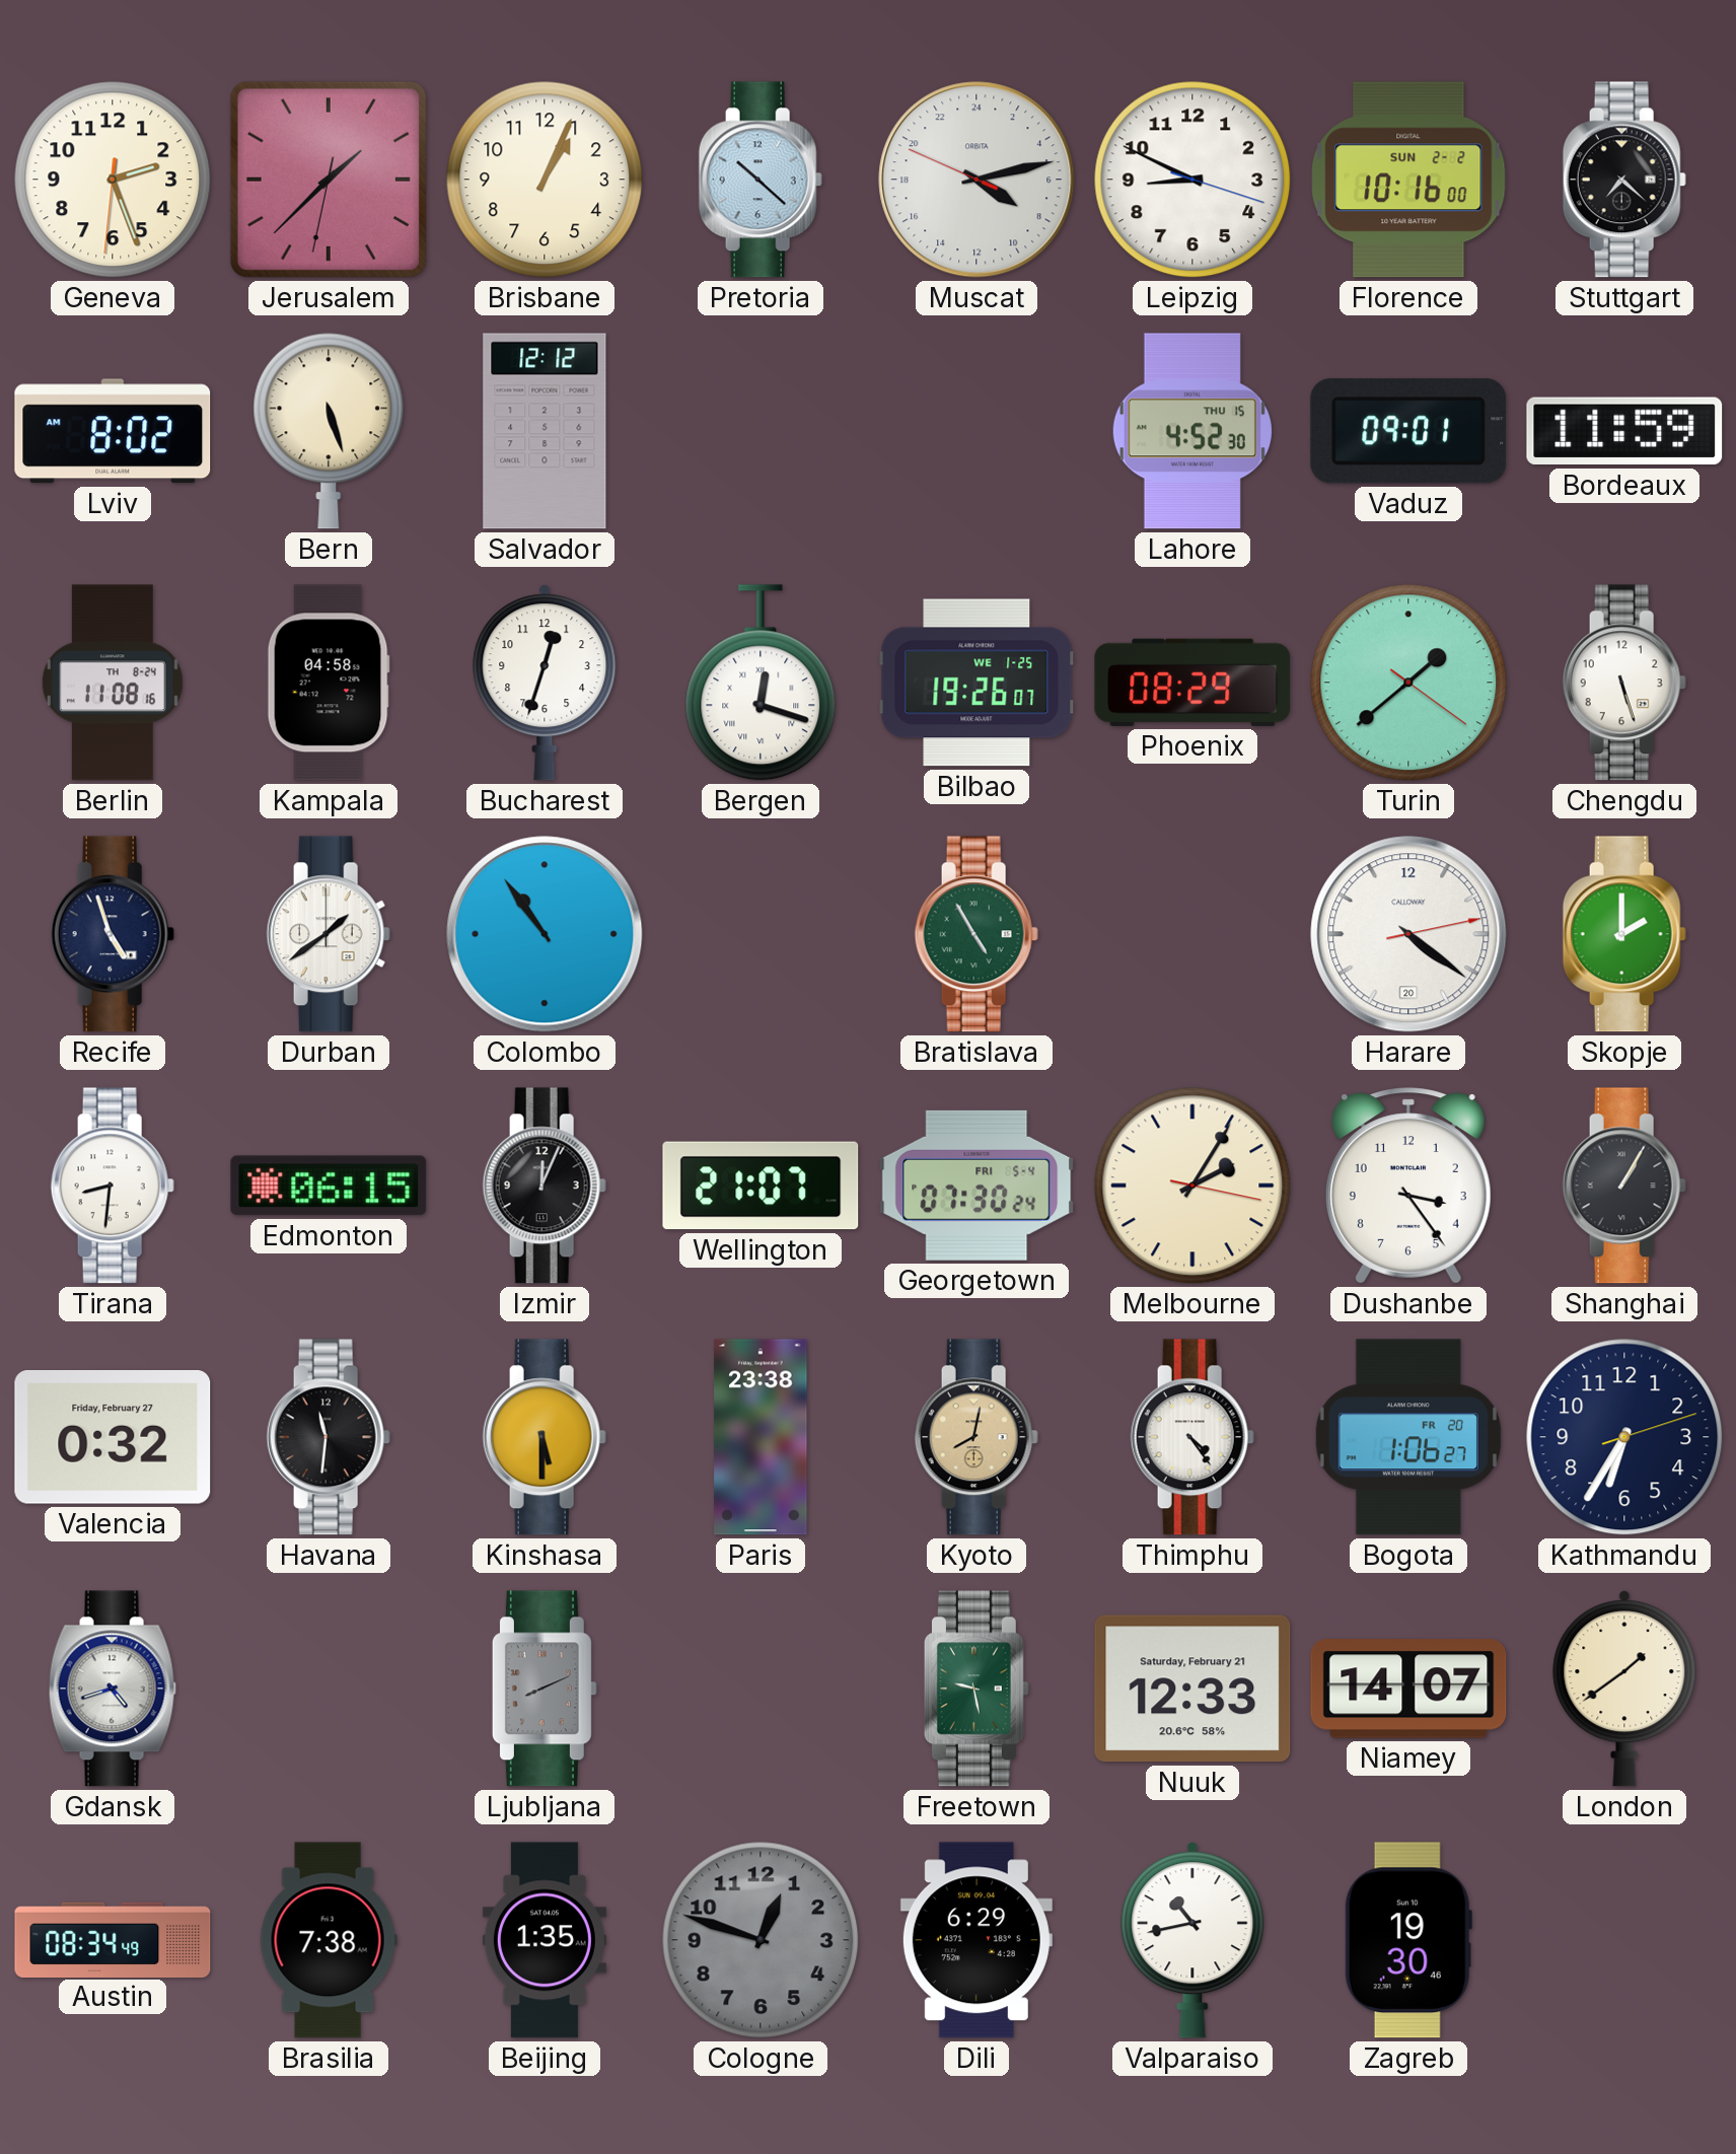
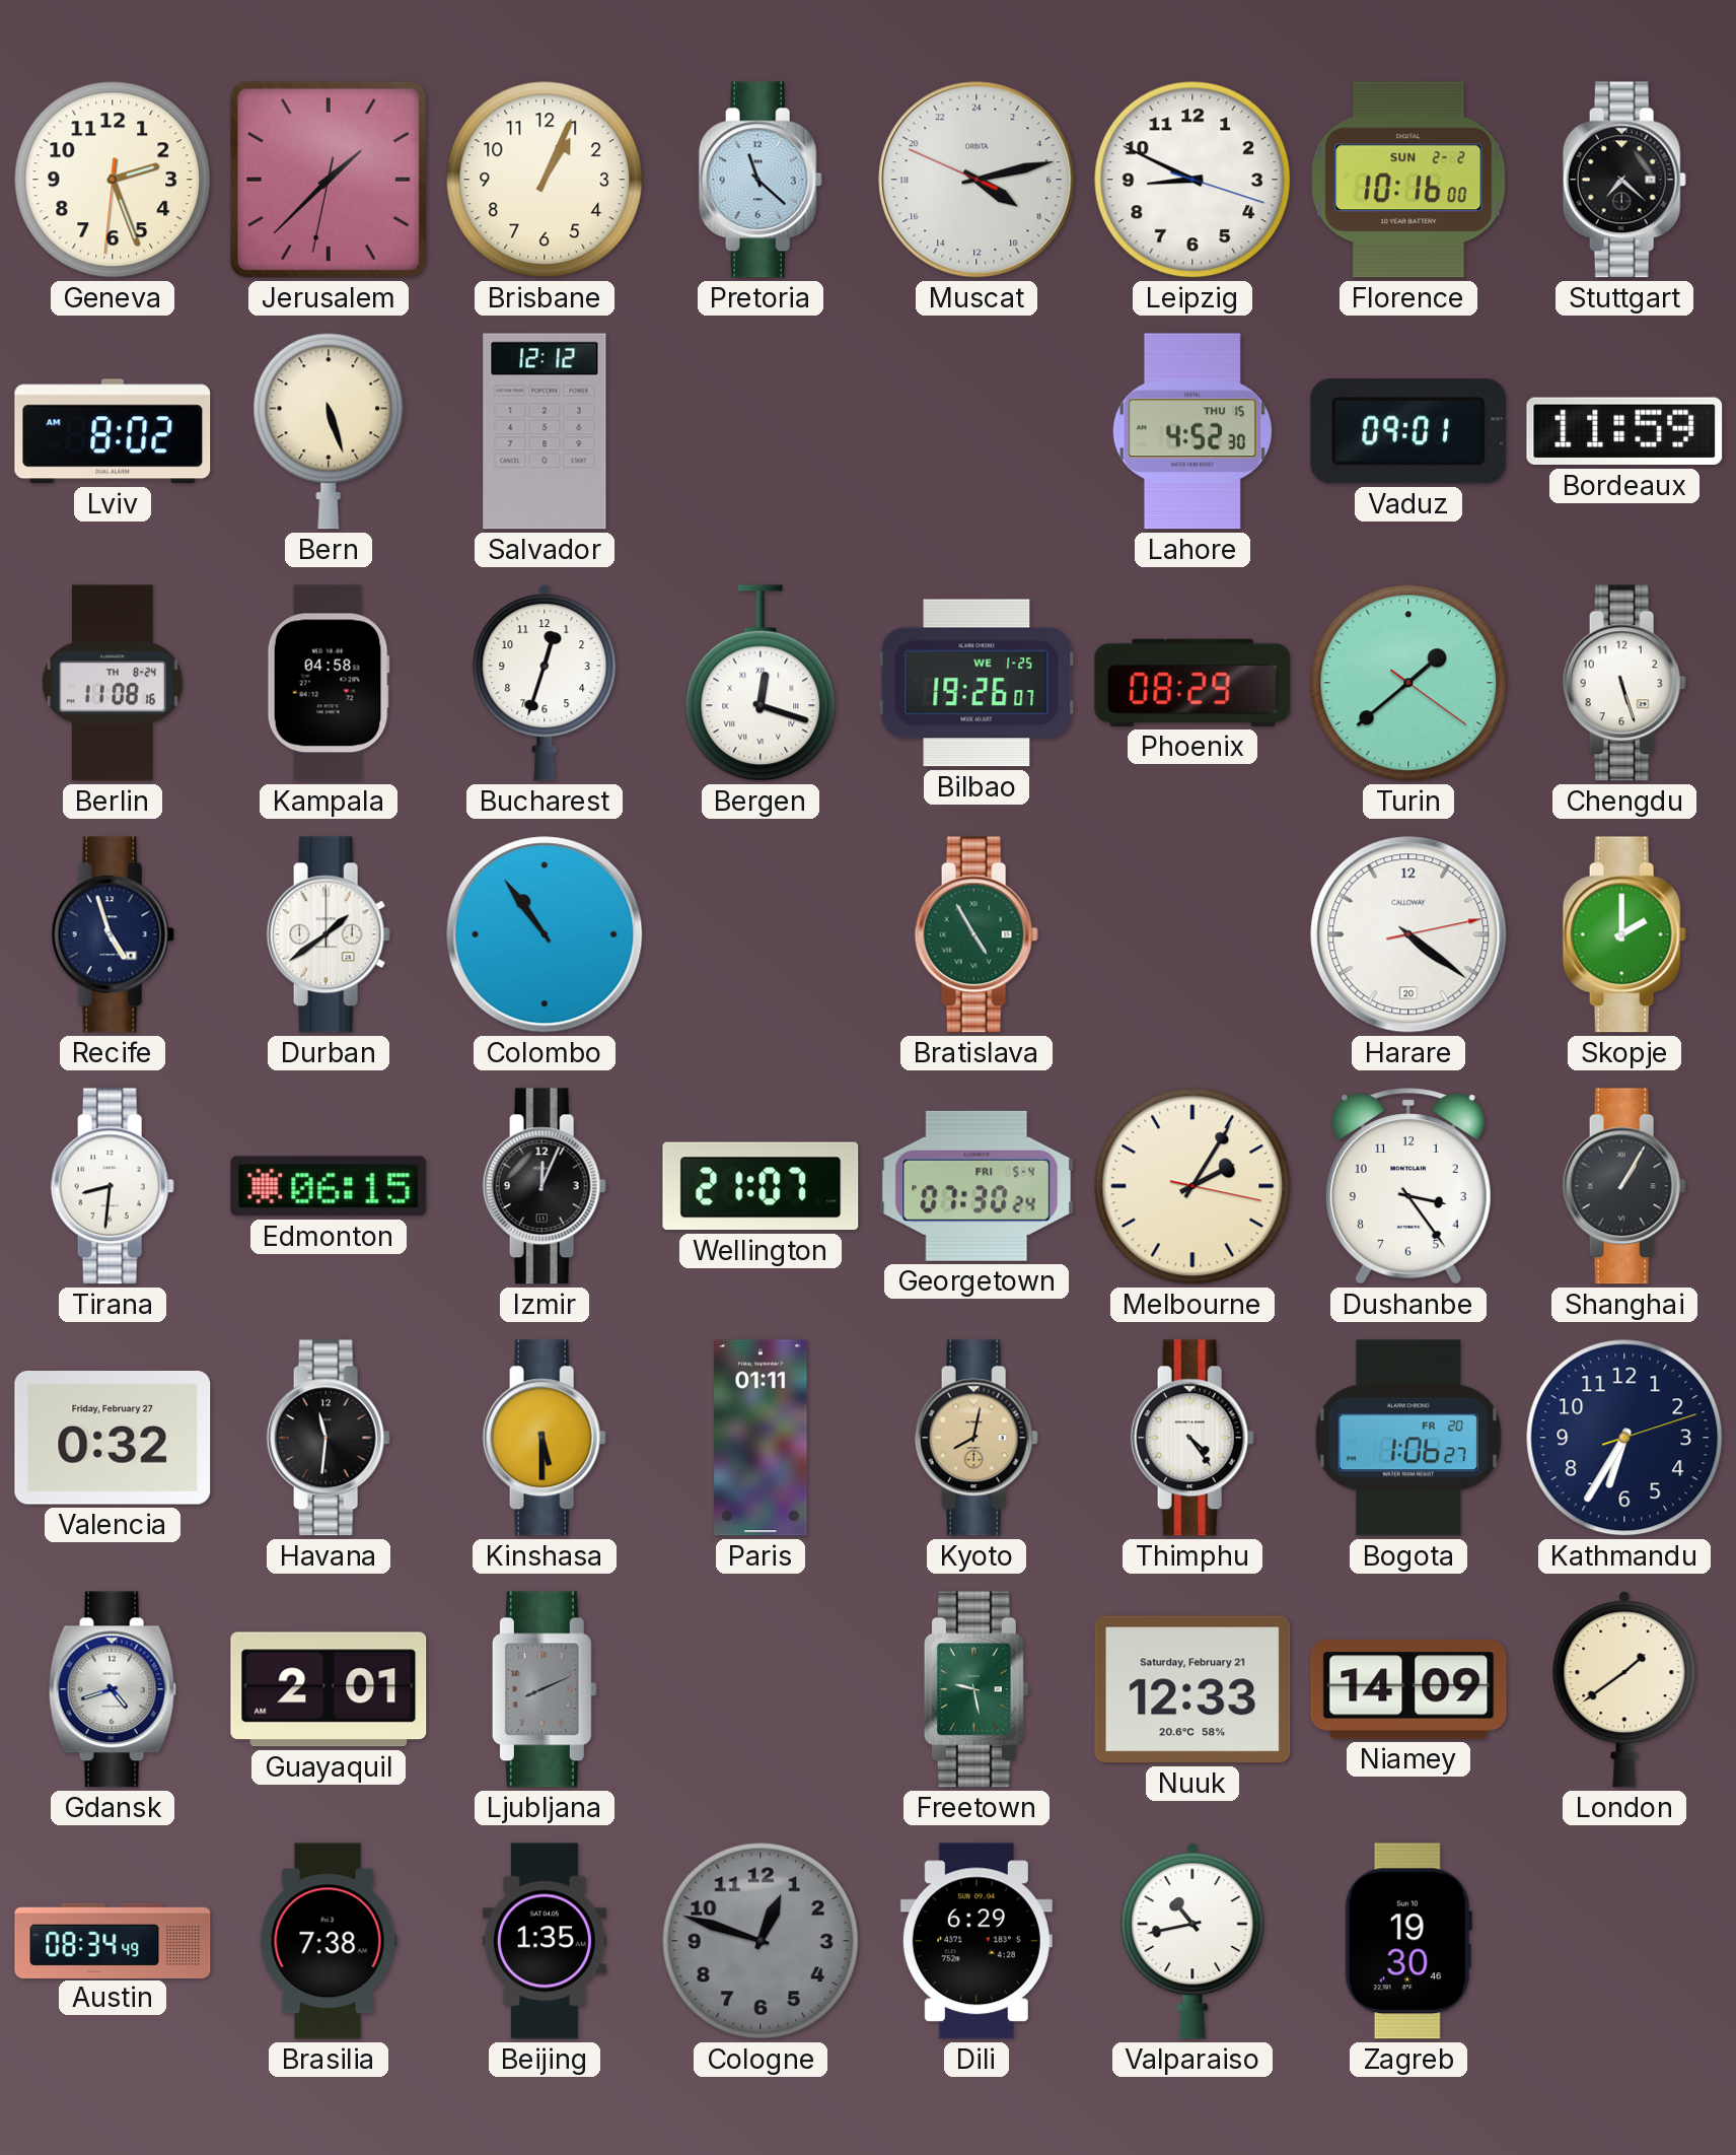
Pretoria: 10:22 -> 11:22 (761, 180)
Paris: 23:38 -> 01:11 (761, 1438)
Guayaquil: none -> 2:01 (329, 1689)
Niamey: 14:07 -> 14:09 (1408, 1689)
